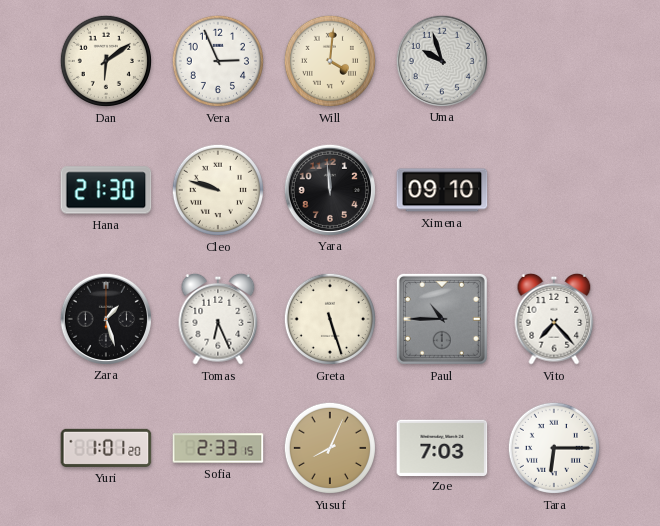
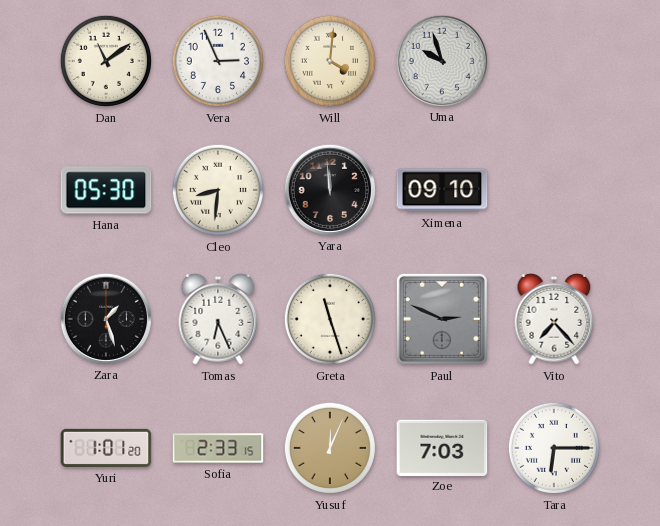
Dan: 6:09 -> 11:09 (106, 61)
Hana: 21:30 -> 05:30 (106, 190)
Cleo: 9:48 -> 8:31 (218, 190)
Greta: 5:27 -> 11:27 (330, 319)
Paul: 10:45 -> 2:49 (442, 319)
Yusuf: 8:04 -> 12:04 (330, 448)
